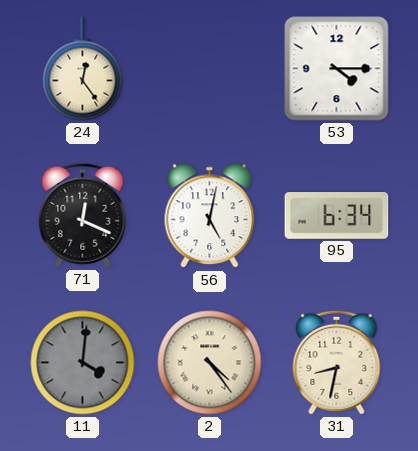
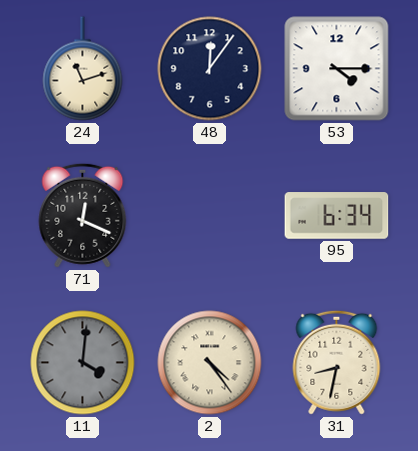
24: 12:24 -> 11:12 (83, 69)
48: none -> 12:06 (210, 69)
56: 5:02 -> none (210, 216)
